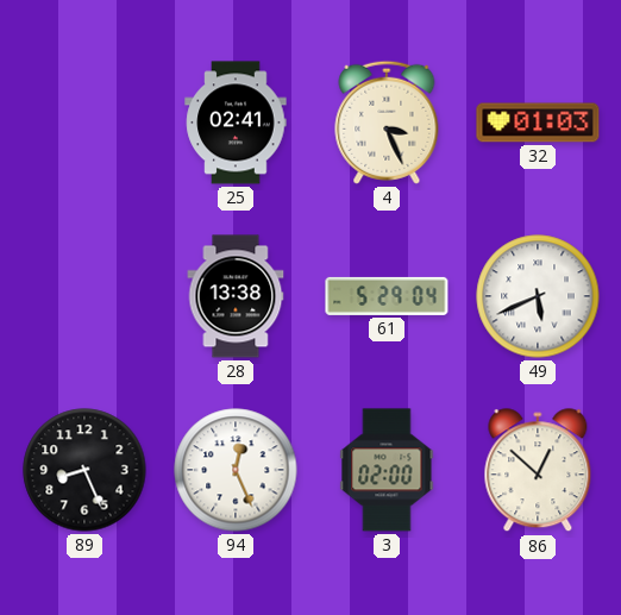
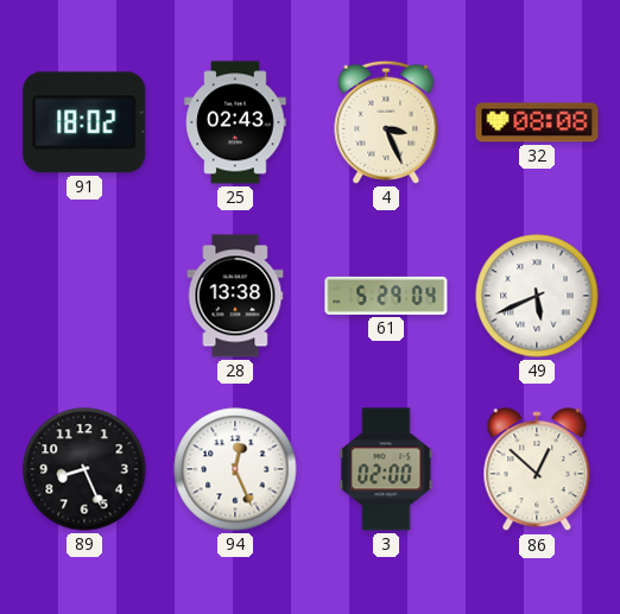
91: none -> 18:02 (84, 122)
25: 02:41 -> 02:43 (235, 122)
32: 01:03 -> 08:08 (537, 122)
